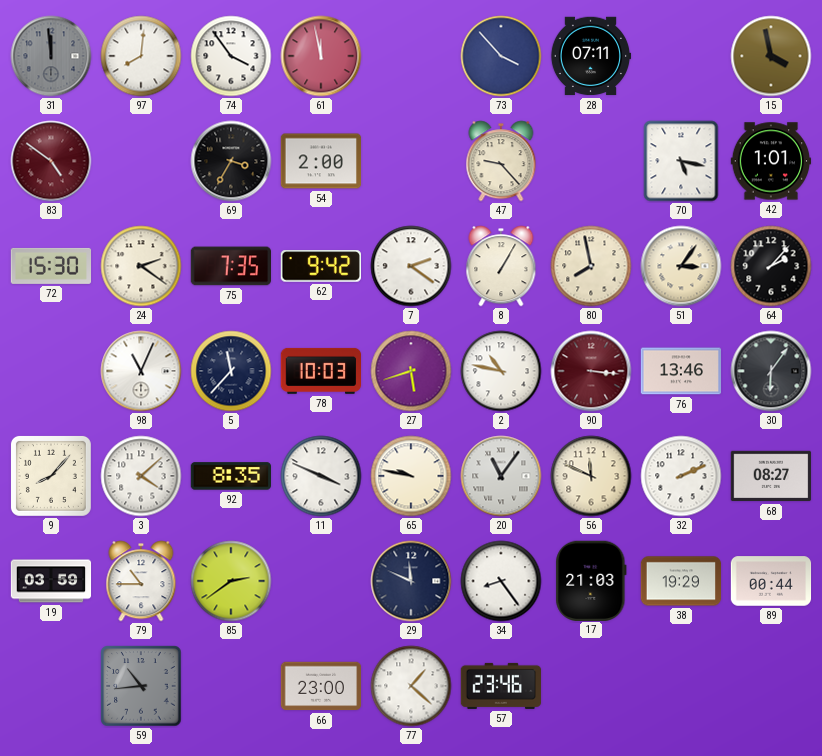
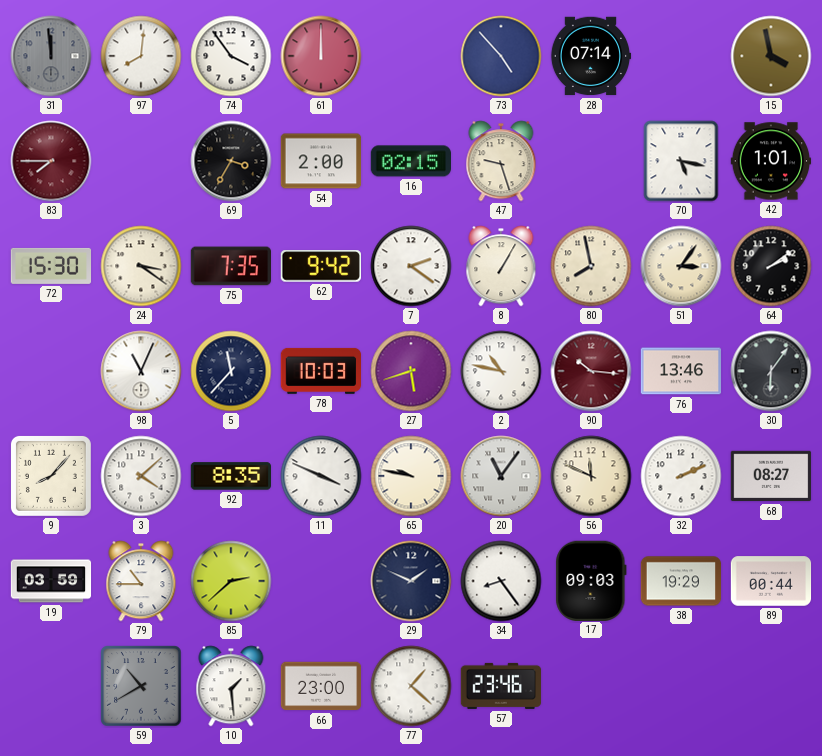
61: 11:58 -> 12:00 (321, 56)
73: 3:53 -> 4:53 (501, 56)
28: 07:11 -> 07:14 (591, 56)
83: 4:51 -> 7:45 (51, 161)
16: none -> 02:15 (410, 161)
47: 9:23 -> 9:27 (501, 161)
24: 2:21 -> 3:21 (141, 266)
64: 2:07 -> 2:09 (771, 266)
90: 3:16 -> 10:16 (591, 371)
85: 2:39 -> 2:38 (231, 581)
29: 11:49 -> 1:49 (411, 581)
17: 21:03 -> 09:03 (591, 580)
59: 10:44 -> 10:40 (141, 686)
10: none -> 1:29 (231, 686)
